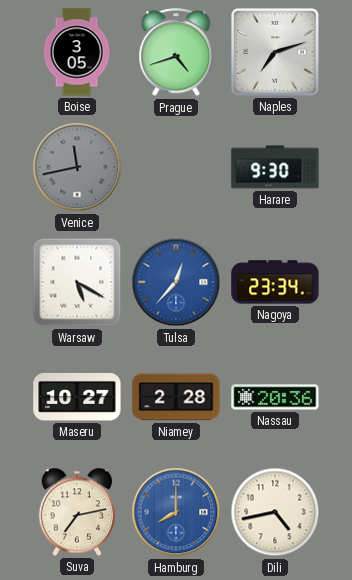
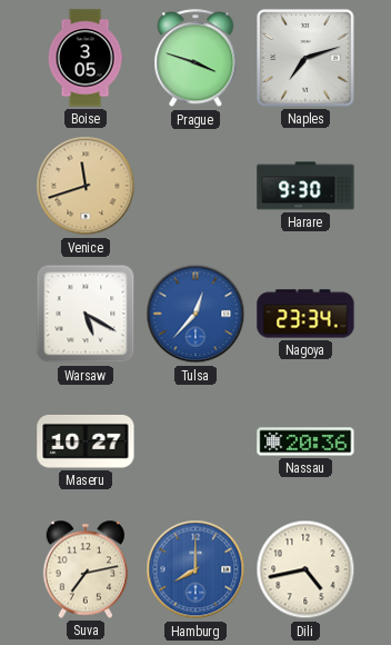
Prague: 4:42 -> 3:48 (195, 59)
Venice: 11:43 -> 11:42 (86, 186)
Venice dial: grey -> champagne (86, 186)
Niamey: 2:28 -> none (176, 397)
